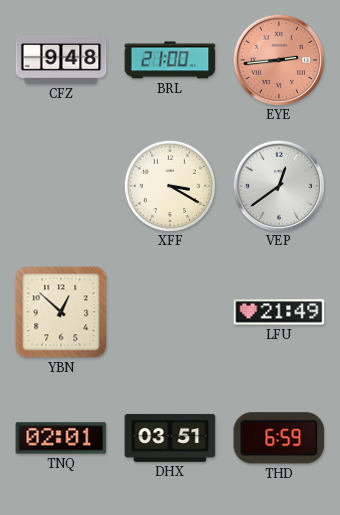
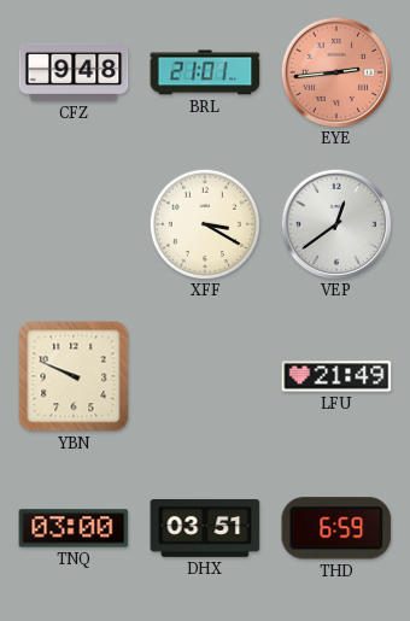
BRL: 21:00 -> 21:01 (205, 72)
YBN: 12:52 -> 9:49 (74, 376)
TNQ: 02:01 -> 03:00 (74, 528)
